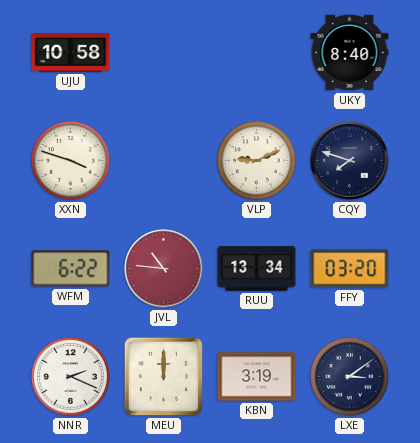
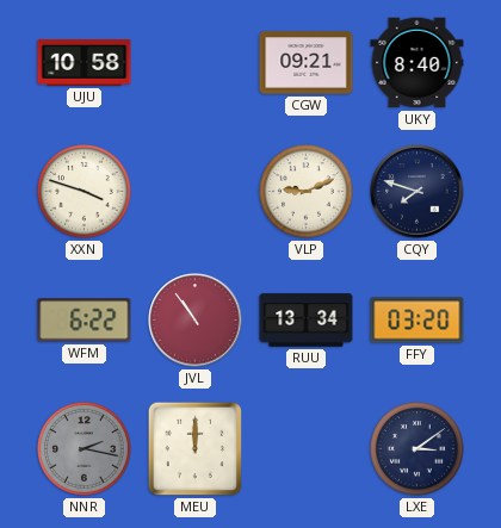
CGW: none -> 09:21 (307, 63)
JVL: 10:46 -> 10:54 (196, 321)
NNR: 2:19 -> 2:17 (85, 449)
NNR dial: white -> grey (85, 449)
KBN: 3:19 -> none (257, 377)
